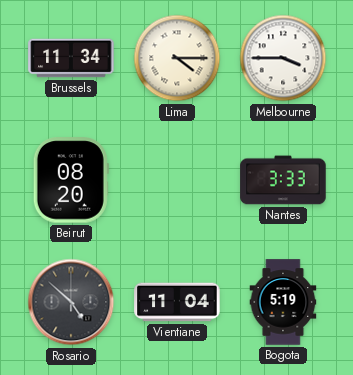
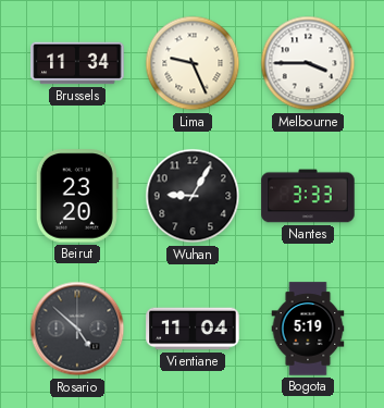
Lima: 4:15 -> 9:26 (193, 63)
Beirut: 08:20 -> 23:20 (77, 196)
Wuhan: none -> 9:05 (193, 196)
